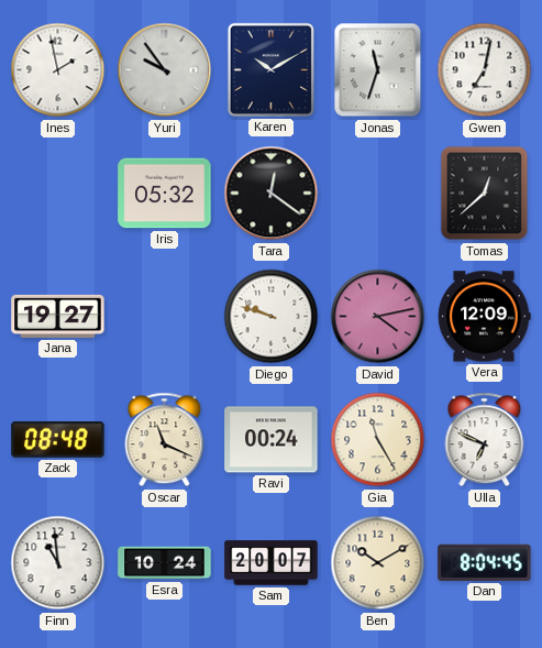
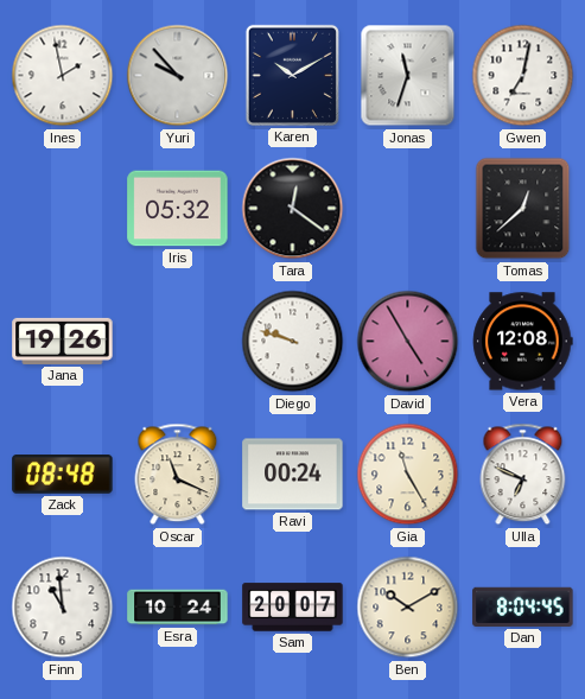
Yuri: 9:54 -> 9:53 (178, 76)
Jana: 19:27 -> 19:26 (63, 341)
David: 4:13 -> 4:55 (408, 342)
Vera: 12:09 -> 12:08 (522, 342)
